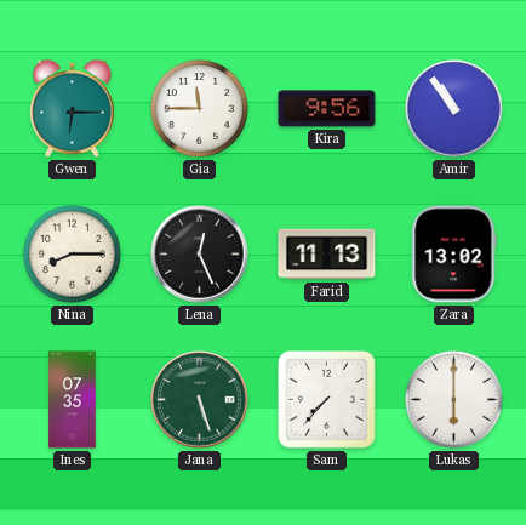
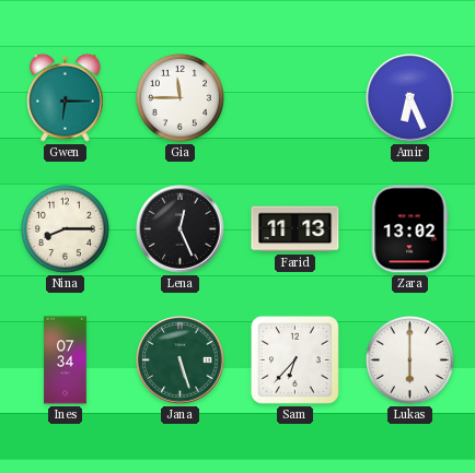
Kira: 9:56 -> none (327, 109)
Amir: 10:54 -> 6:26 (410, 98)
Ines: 07:35 -> 07:34 (66, 360)
Sam: 7:37 -> 6:37 (294, 359)
